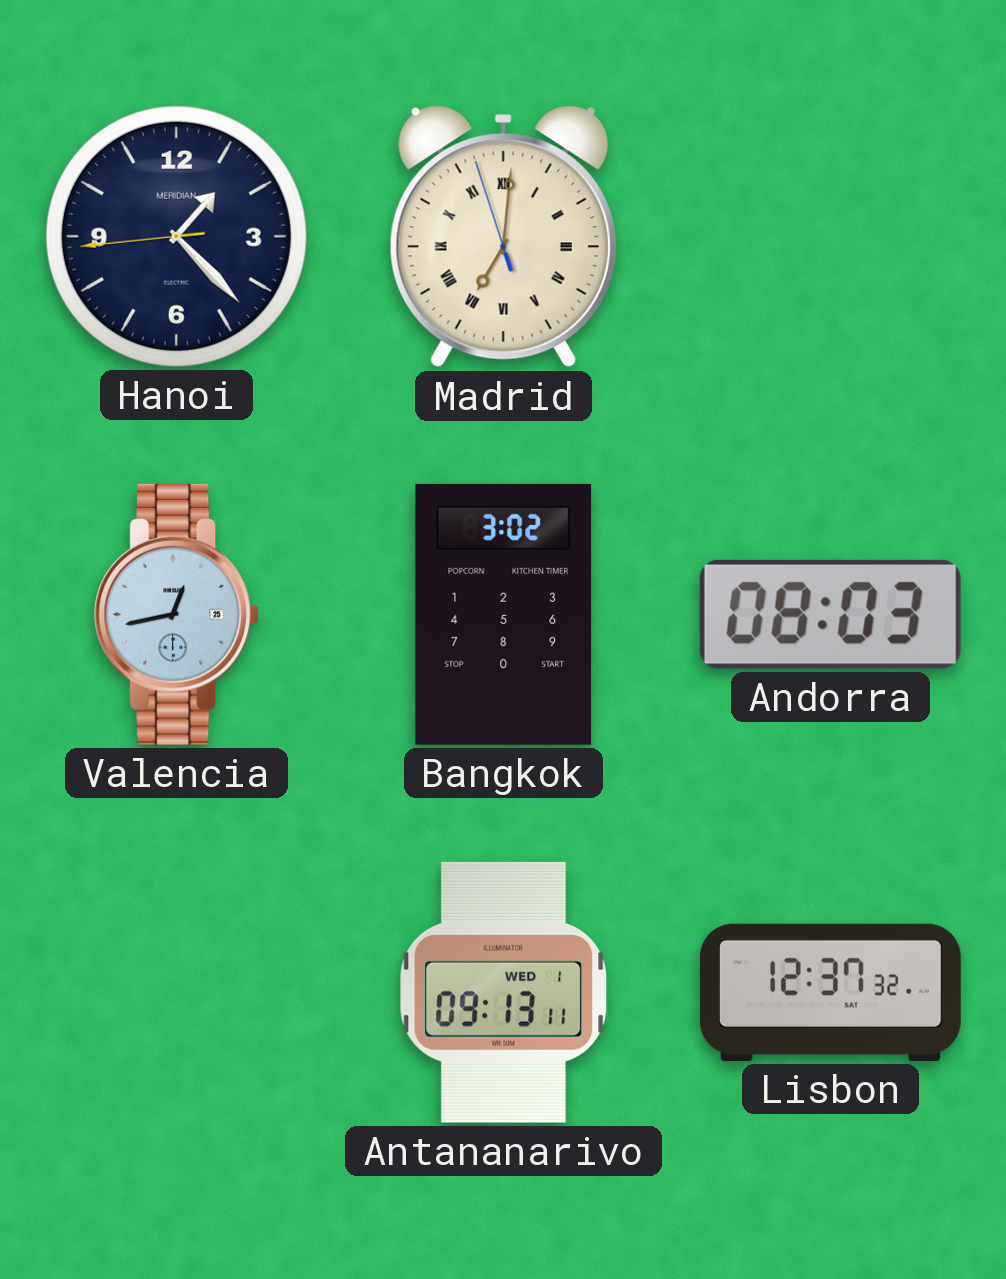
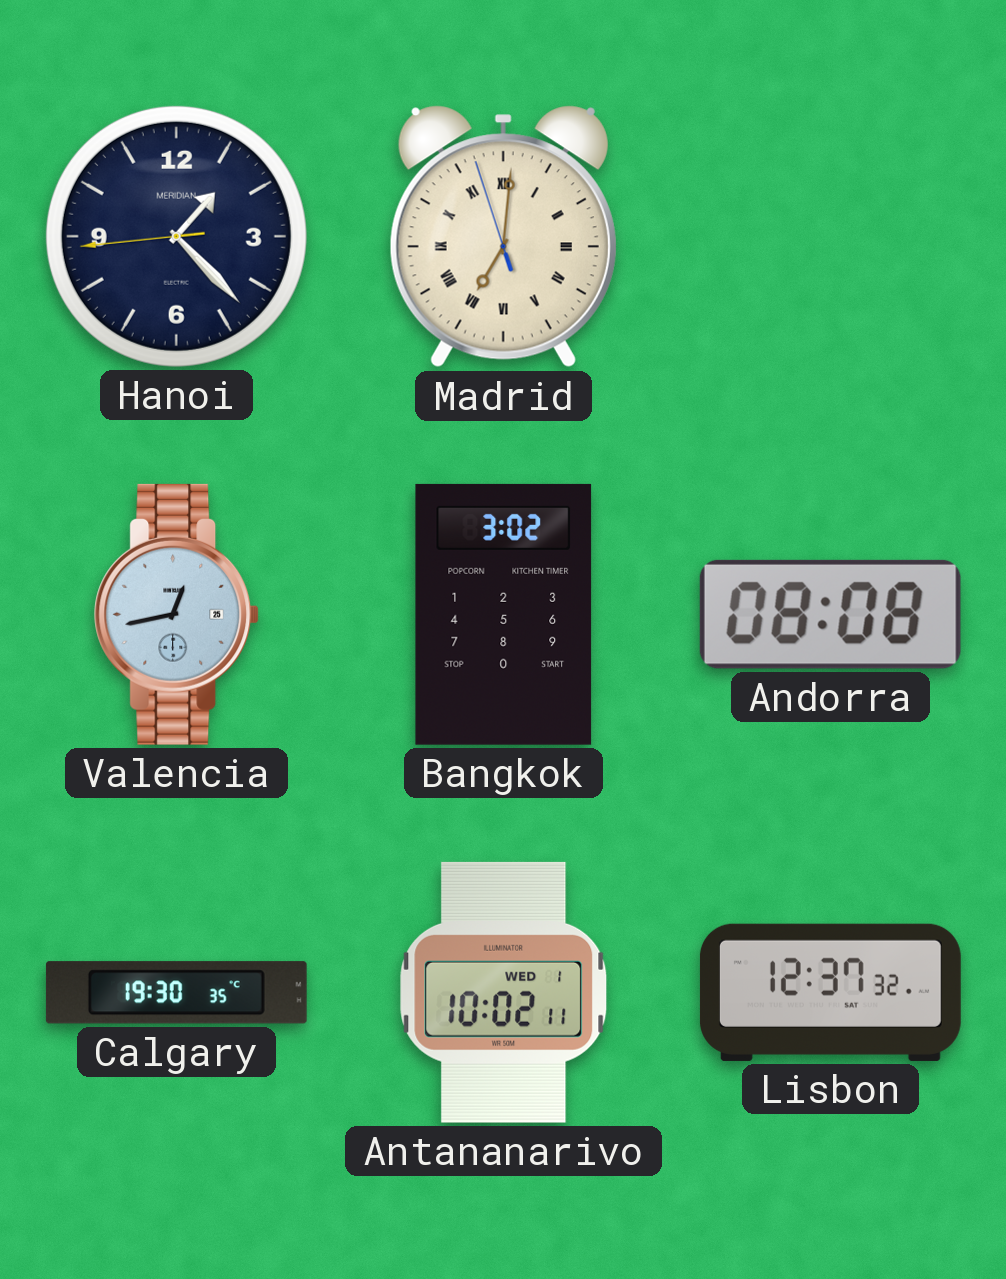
Andorra: 08:03 -> 08:08 (830, 614)
Calgary: none -> 19:30 (176, 993)
Antananarivo: 09:13 -> 10:02 (504, 992)
